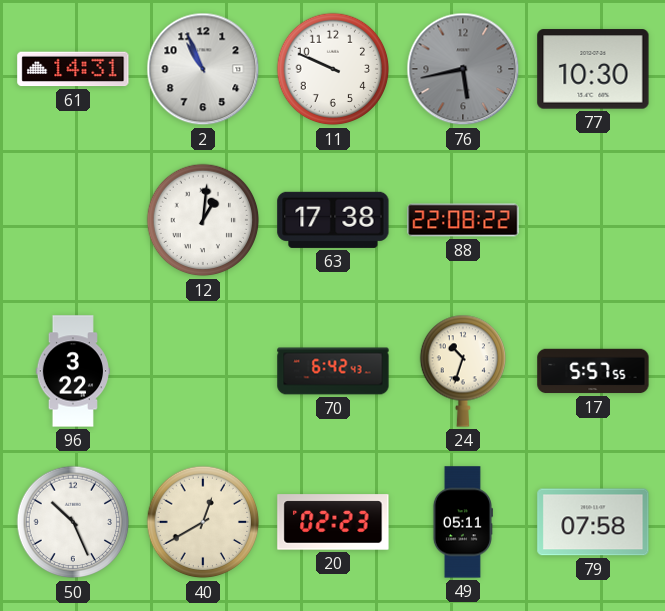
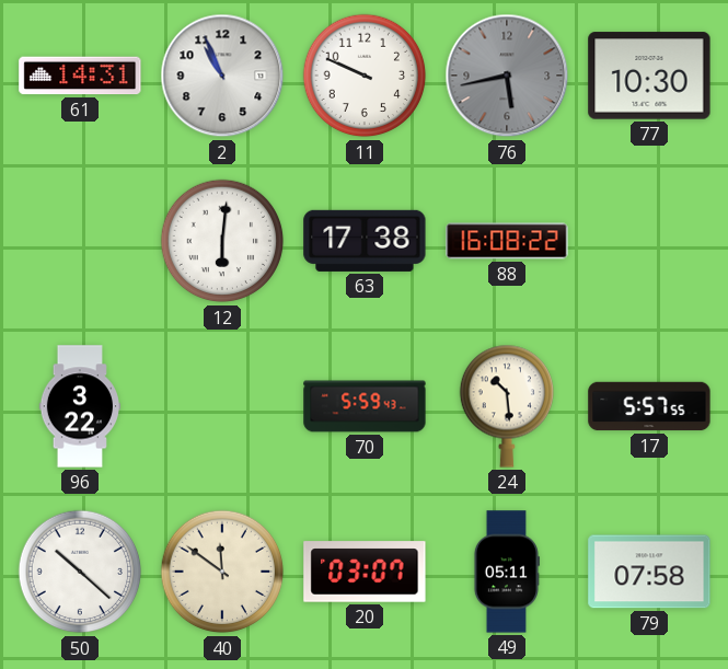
12: 1:01 -> 6:01 (222, 241)
88: 22:08 -> 16:08 (507, 241)
70: 6:42 -> 5:59 (365, 406)
24: 10:33 -> 10:29 (506, 406)
50: 10:26 -> 10:22 (80, 572)
40: 12:40 -> 11:51 (222, 572)
20: 02:23 -> 03:07 (365, 572)
